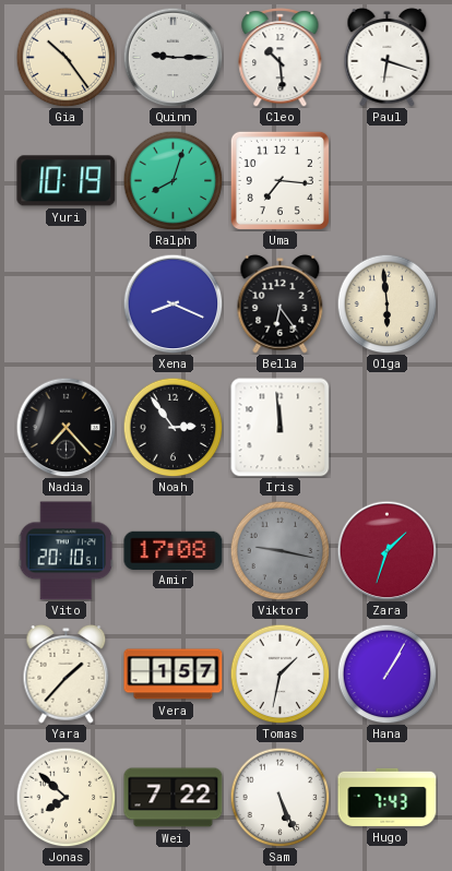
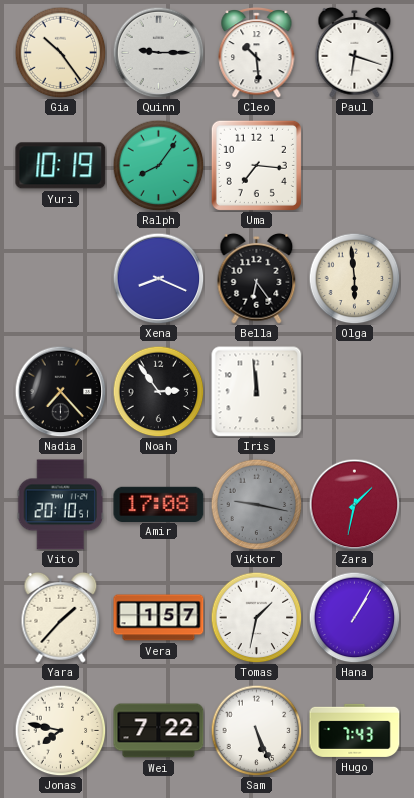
Ralph: 8:03 -> 8:06 (158, 165)
Zara: 1:33 -> 1:32 (354, 504)
Jonas: 7:52 -> 7:47 (60, 730)
